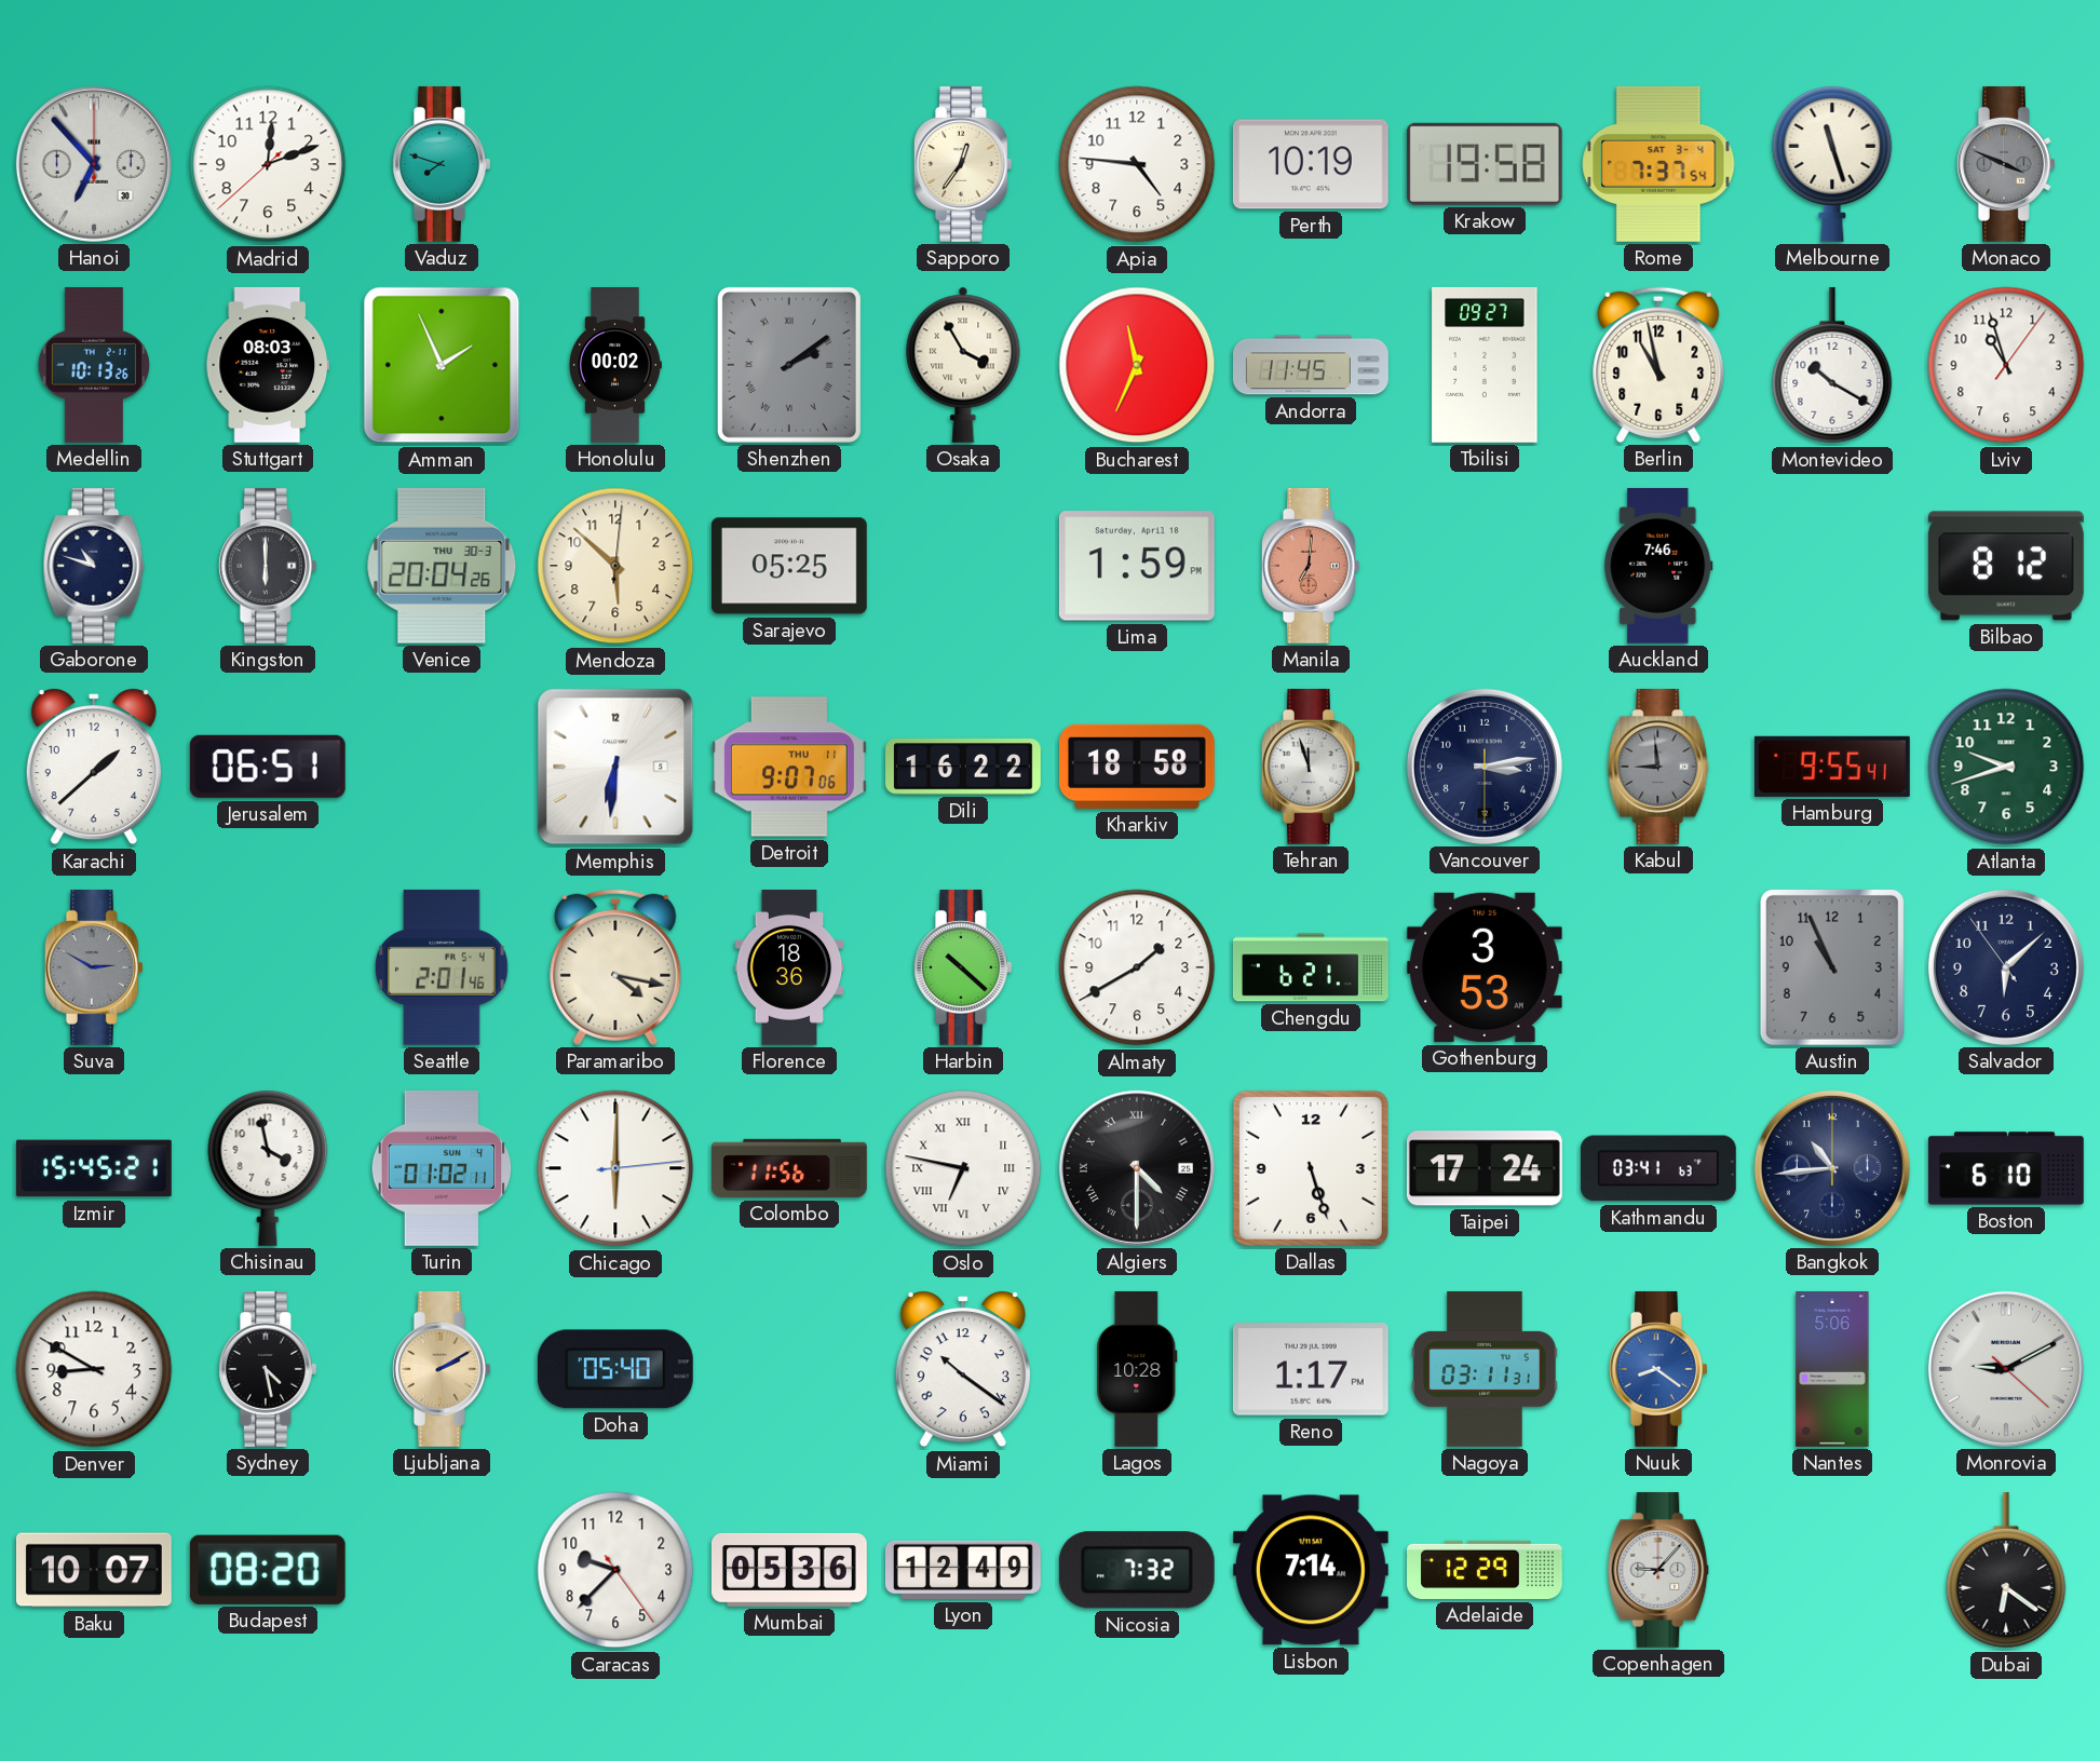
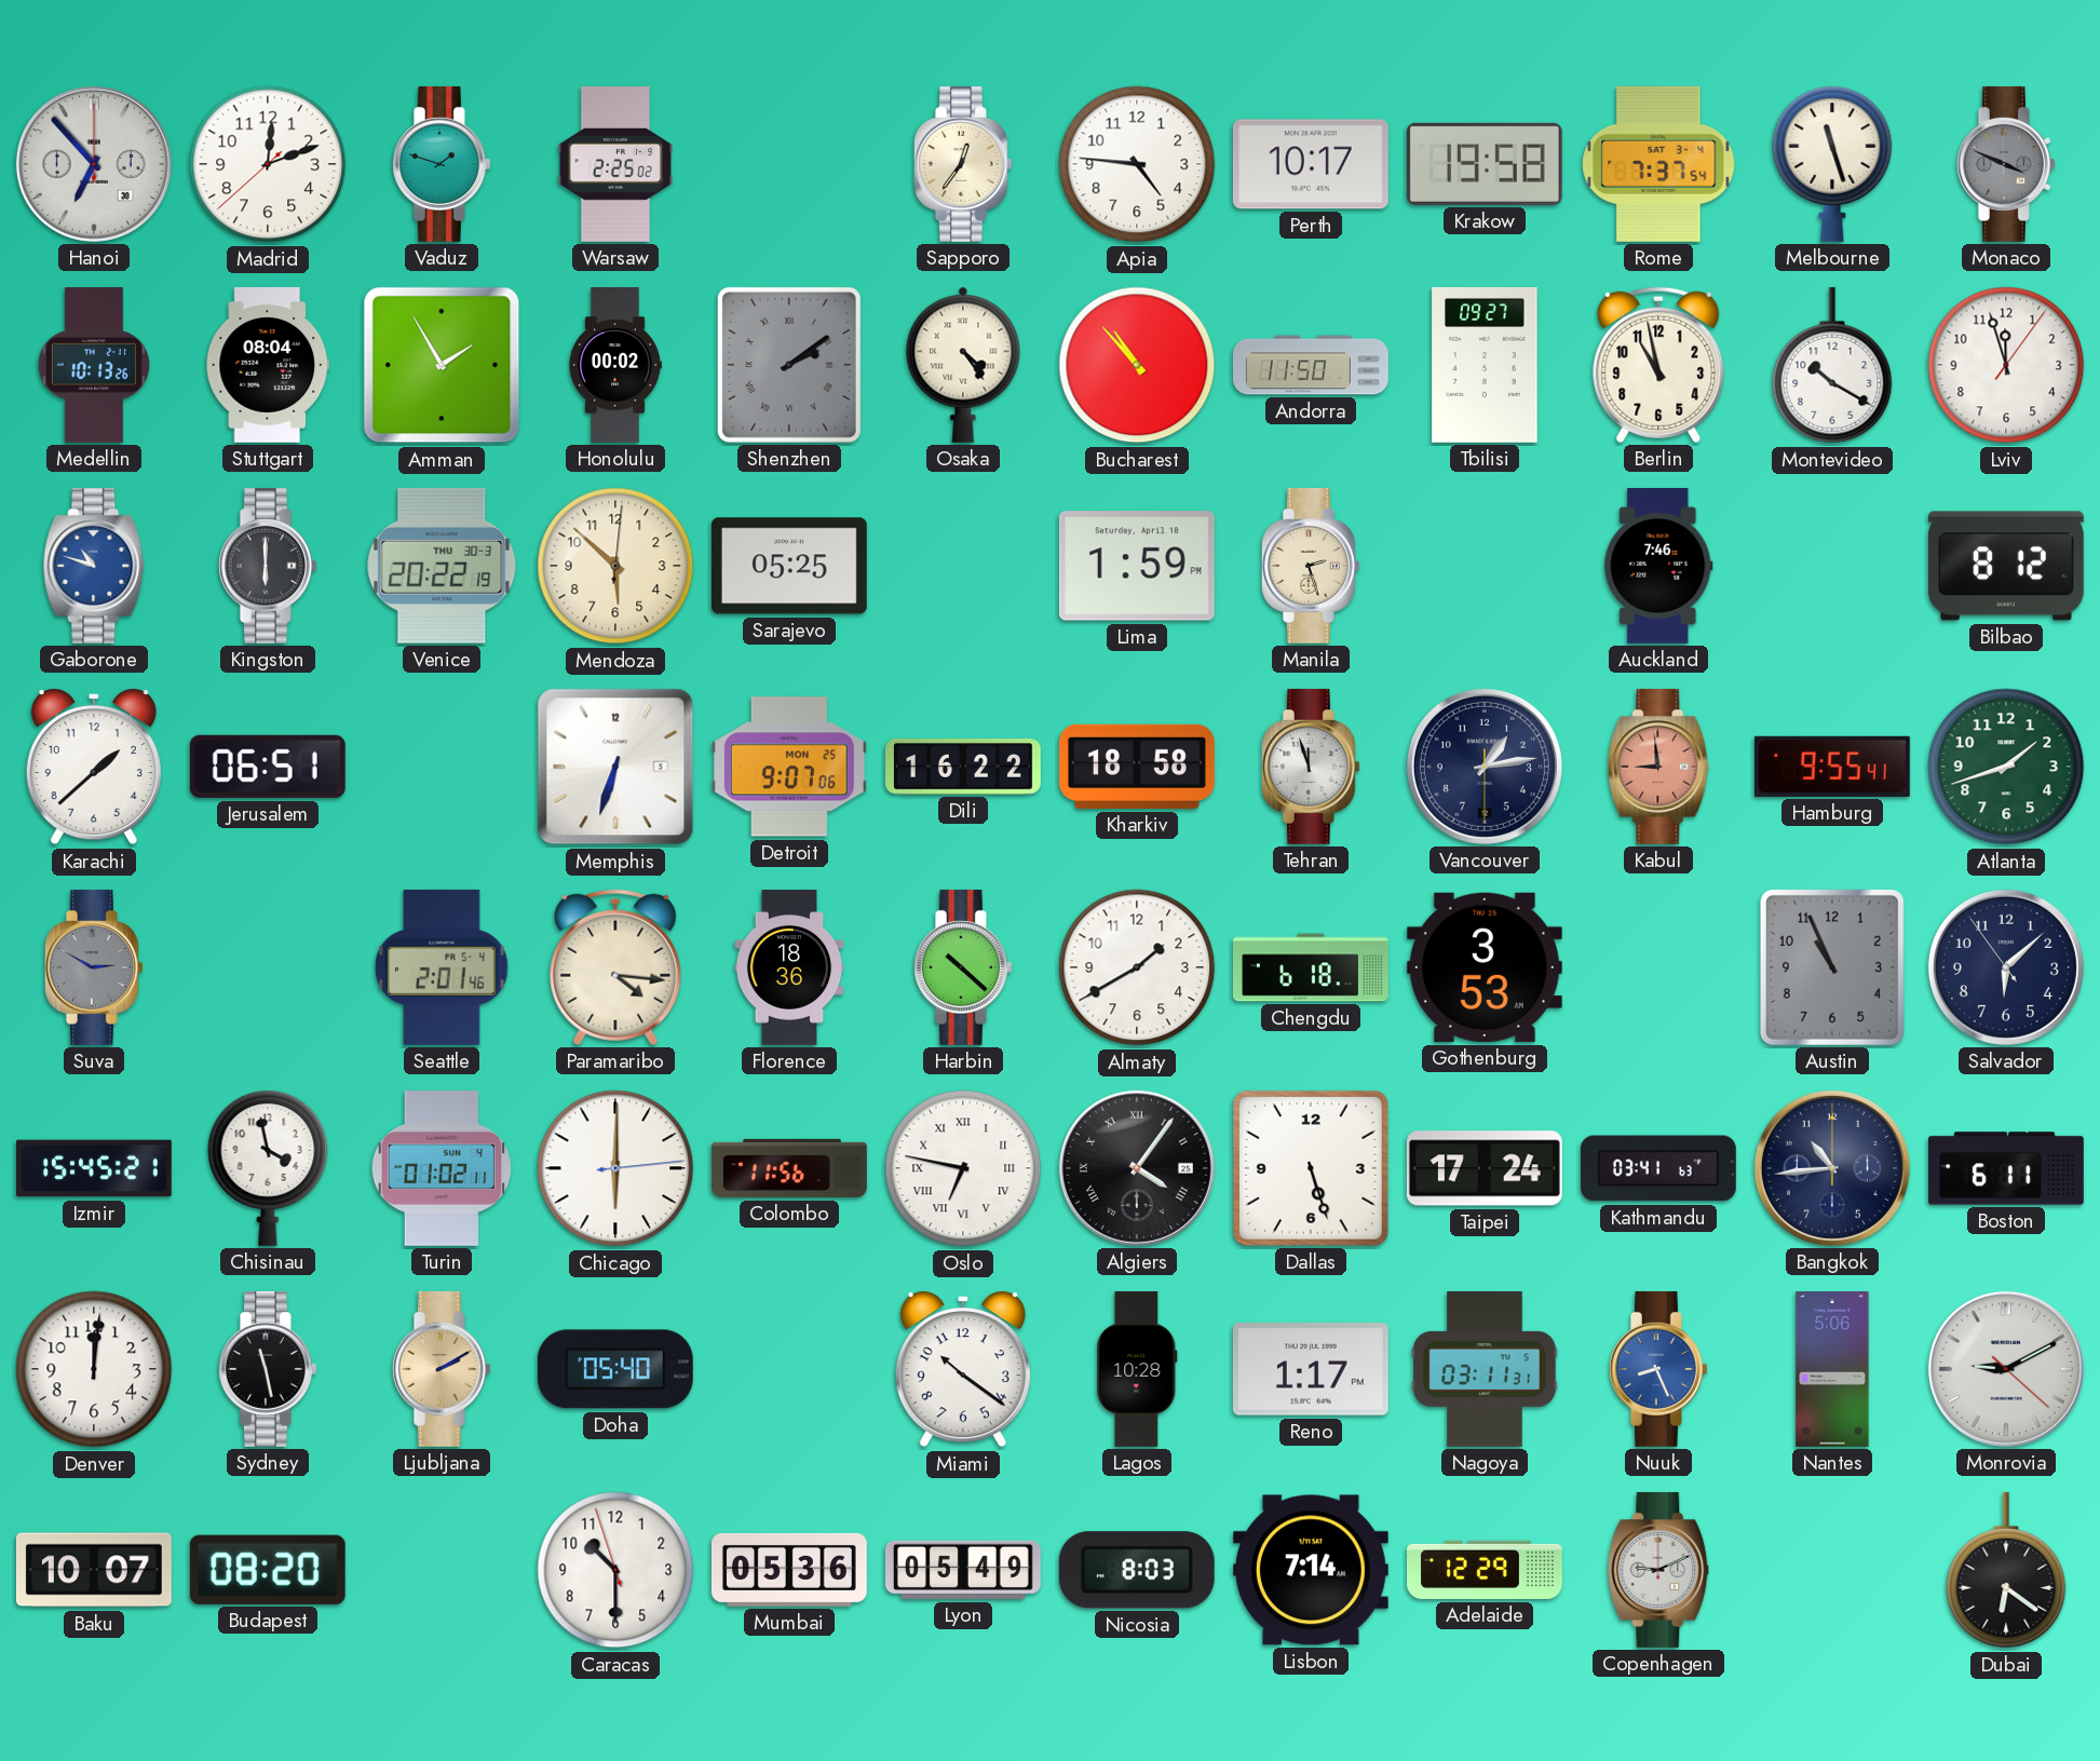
Vaduz: 7:48 -> 1:48 (442, 164)
Warsaw: none -> 2:25 (615, 165)
Perth: 10:19 -> 10:17 (1311, 164)
Stuttgart: 08:03 -> 08:04 (268, 365)
Amman: 1:56 -> 1:55 (442, 365)
Osaka: 3:55 -> 4:24 (963, 365)
Bucharest: 11:34 -> 10:53 (1137, 365)
Andorra: 11:45 -> 11:50 (1311, 365)
Lviv: 10:57 -> 11:57 (2006, 365)
Gaborone dial: navy -> blue (94, 566)
Venice: 20:04 -> 20:22 (442, 566)
Manila: 7:01 -> 2:27 (1311, 566)
Manila dial: salmon -> cream (1311, 566)
Memphis: 6:31 -> 6:33 (615, 767)
Detroit date: THU 11 -> MON 25 (789, 767)
Vancouver: 3:13 -> 1:13 (1485, 767)
Kabul dial: grey -> salmon (1658, 767)
Atlanta: 9:42 -> 1:42 (2006, 767)
Paramaribo: 4:17 -> 4:16 (615, 967)
Chengdu: 6:21 -> 6:18 (1311, 967)
Algiers: 4:30 -> 4:06 (1137, 1168)
Boston: 6:10 -> 6:11 (2007, 1168)
Denver: 8:50 -> 12:01 (94, 1369)
Sydney: 4:28 -> 11:28 (268, 1369)
Nuuk: 8:21 -> 8:26 (1658, 1369)
Caracas: 9:37 -> 10:29 (615, 1570)
Lyon: 12:49 -> 05:49 (963, 1570)
Nicosia: 7:32 -> 8:03 (1137, 1570)
Copenhagen: 9:07 -> 9:11 (1658, 1570)
